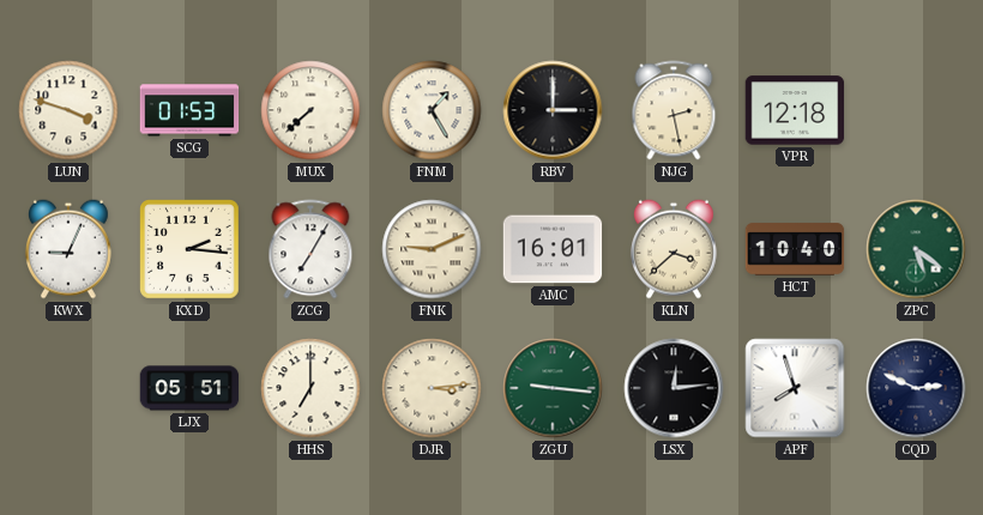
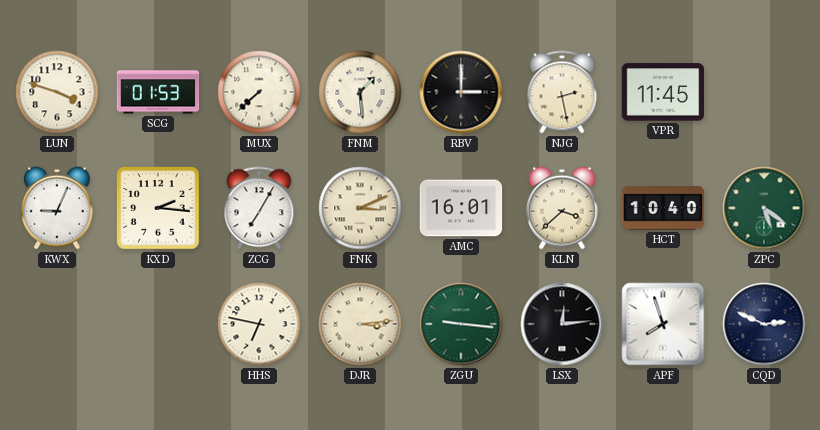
FNM: 1:25 -> 1:29 (360, 92)
VPR: 12:18 -> 11:45 (663, 92)
FNK: 9:11 -> 3:11 (360, 208)
LJX: 05:51 -> none (189, 388)
HHS: 7:00 -> 6:47 (259, 324)
